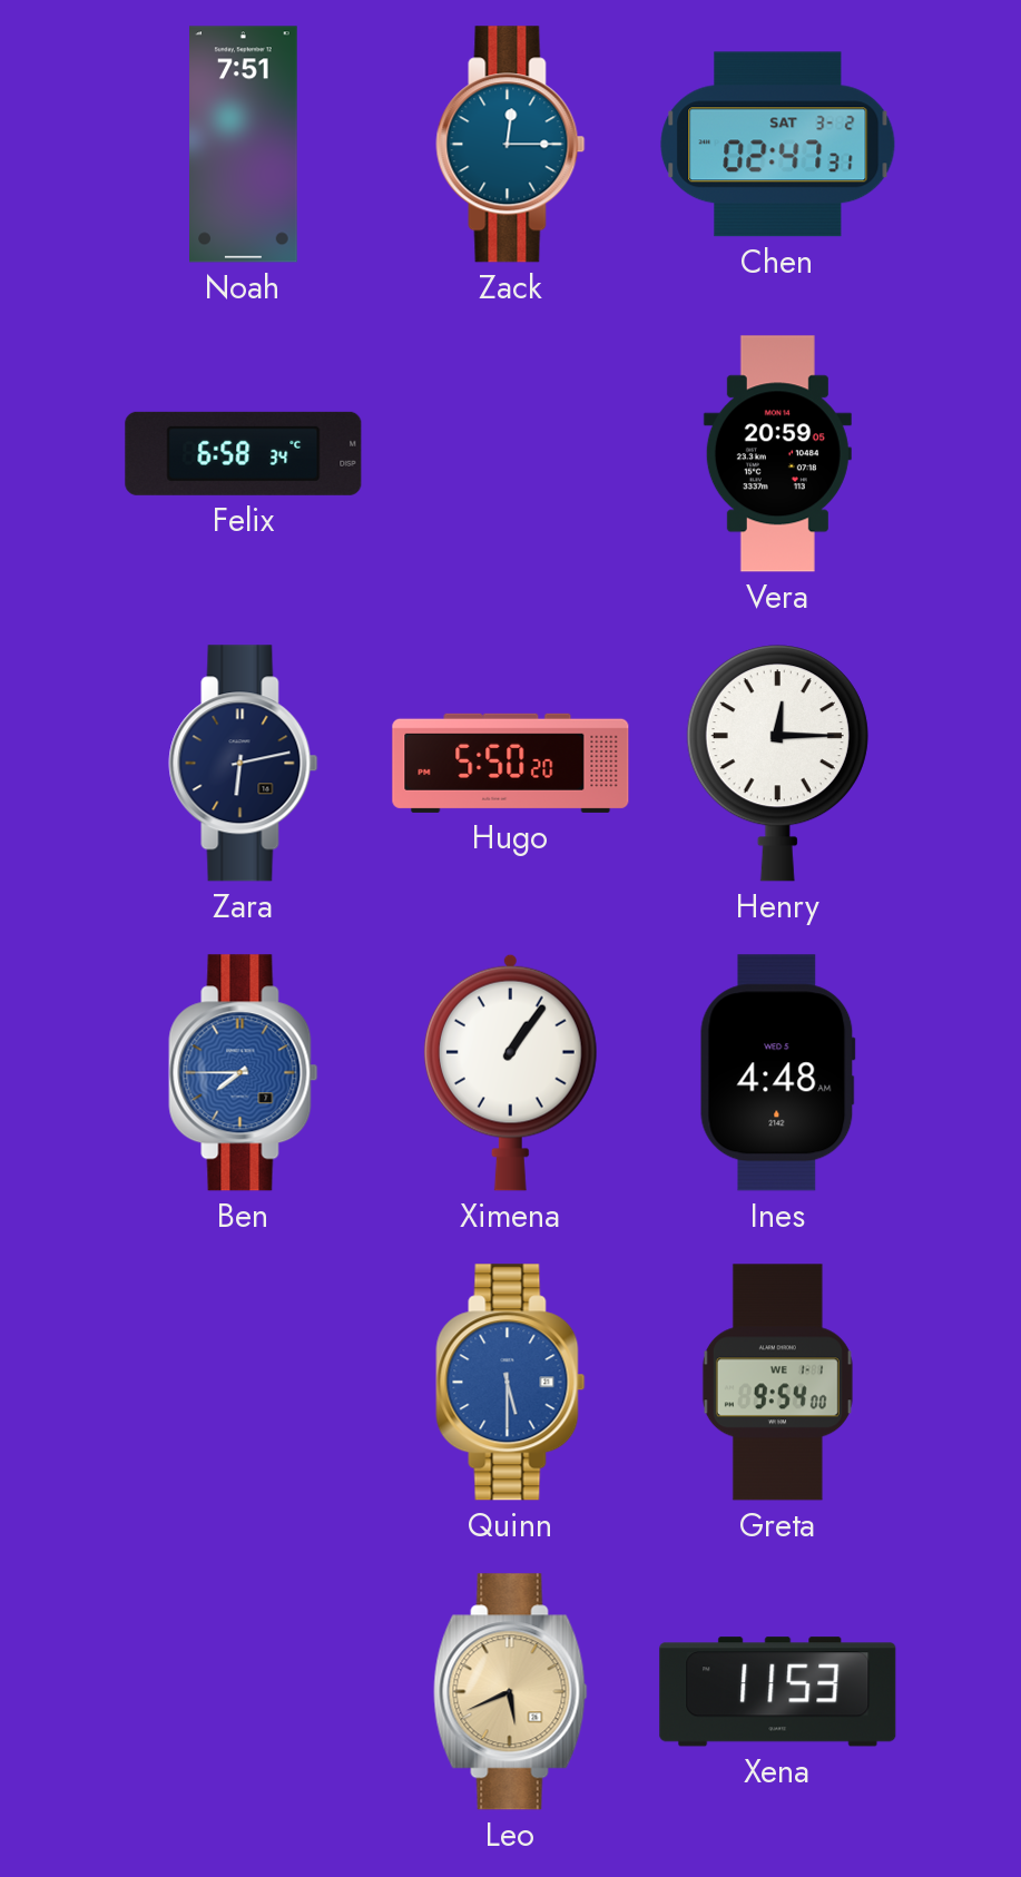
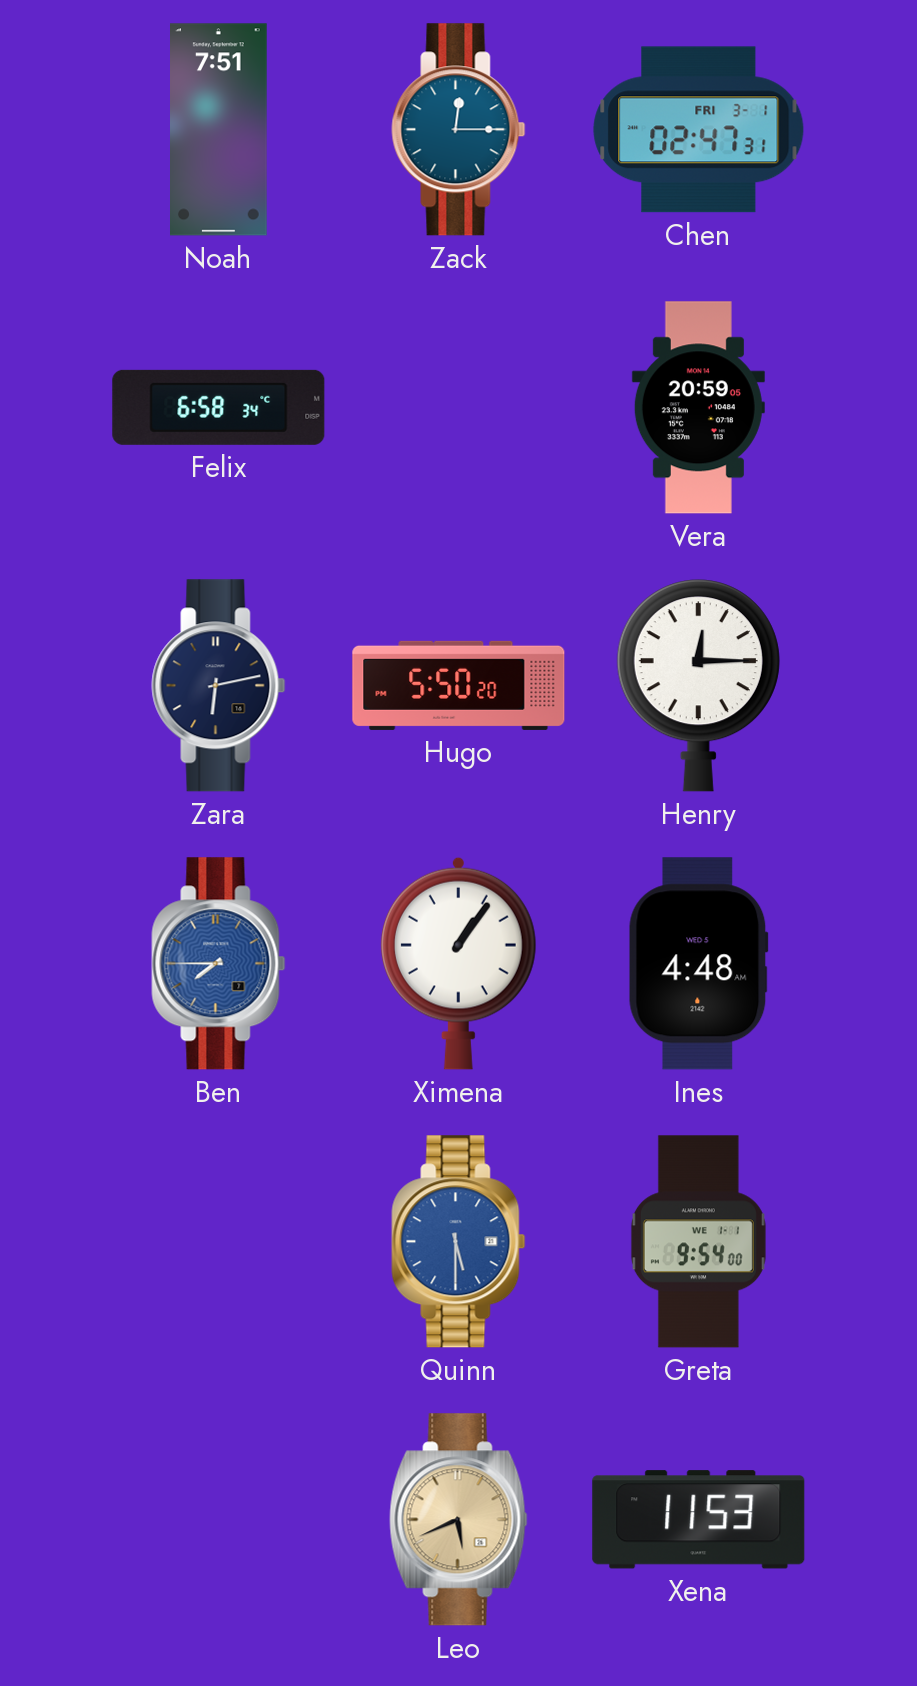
Chen date: SAT 3-2 -> FRI 3-1 (699, 130)
